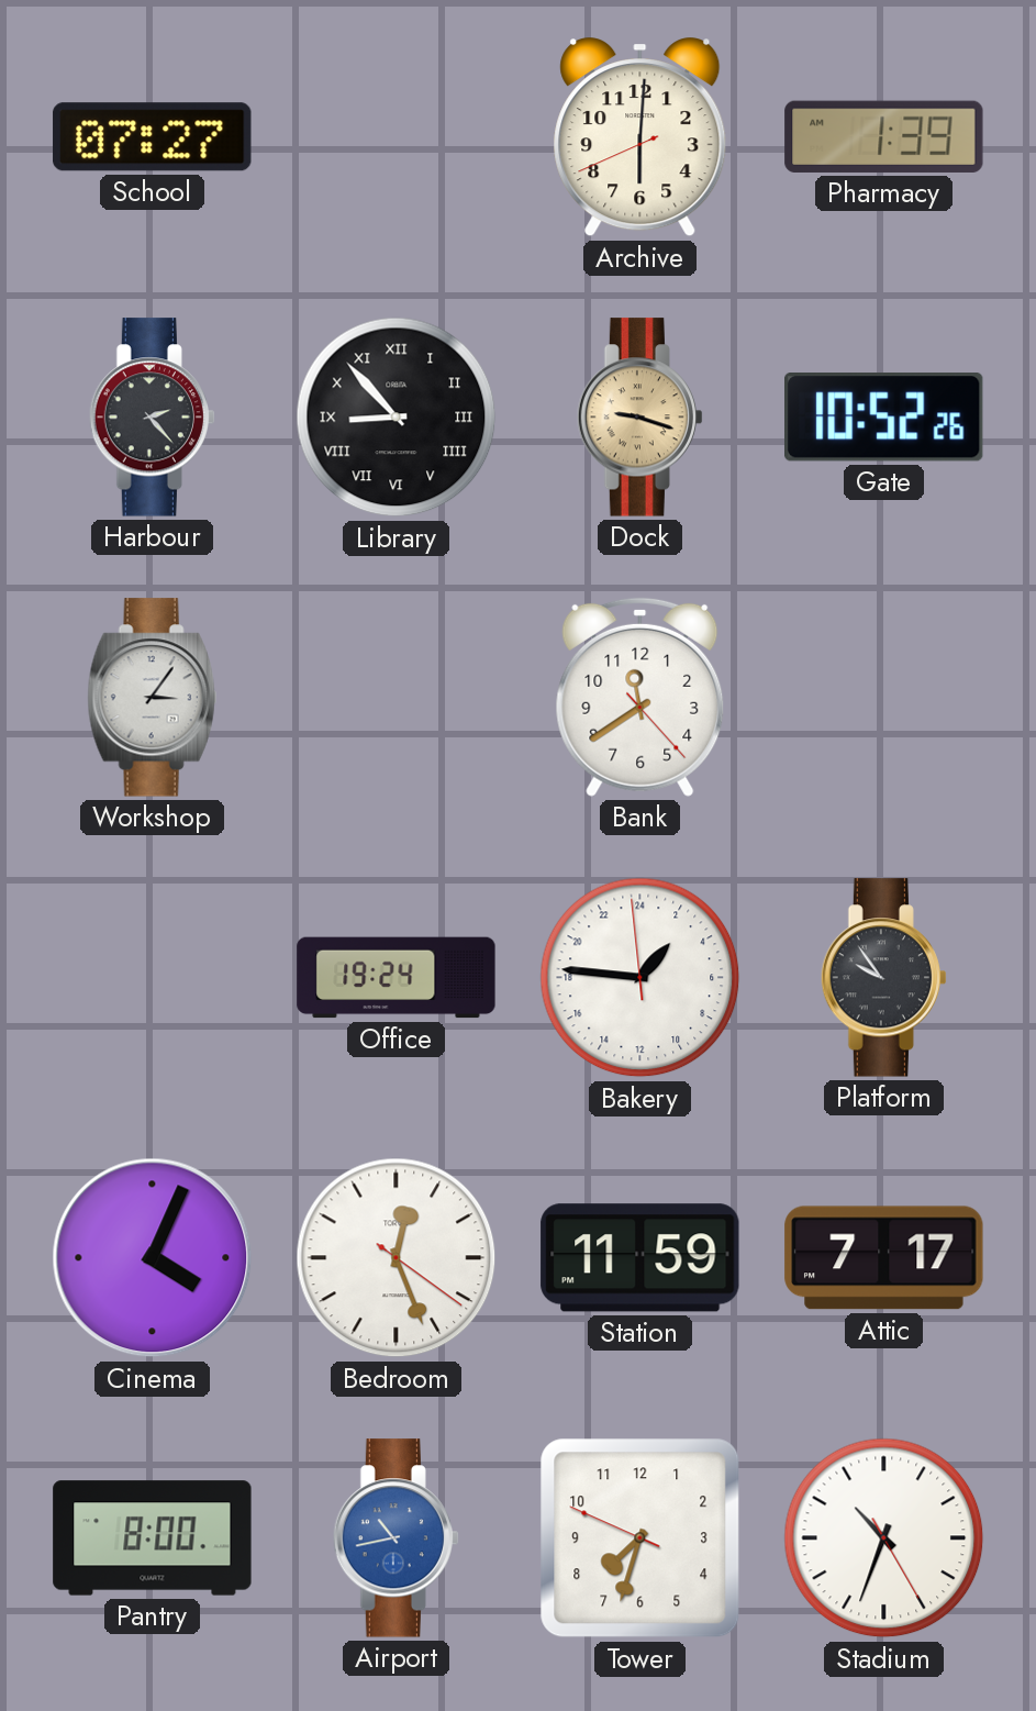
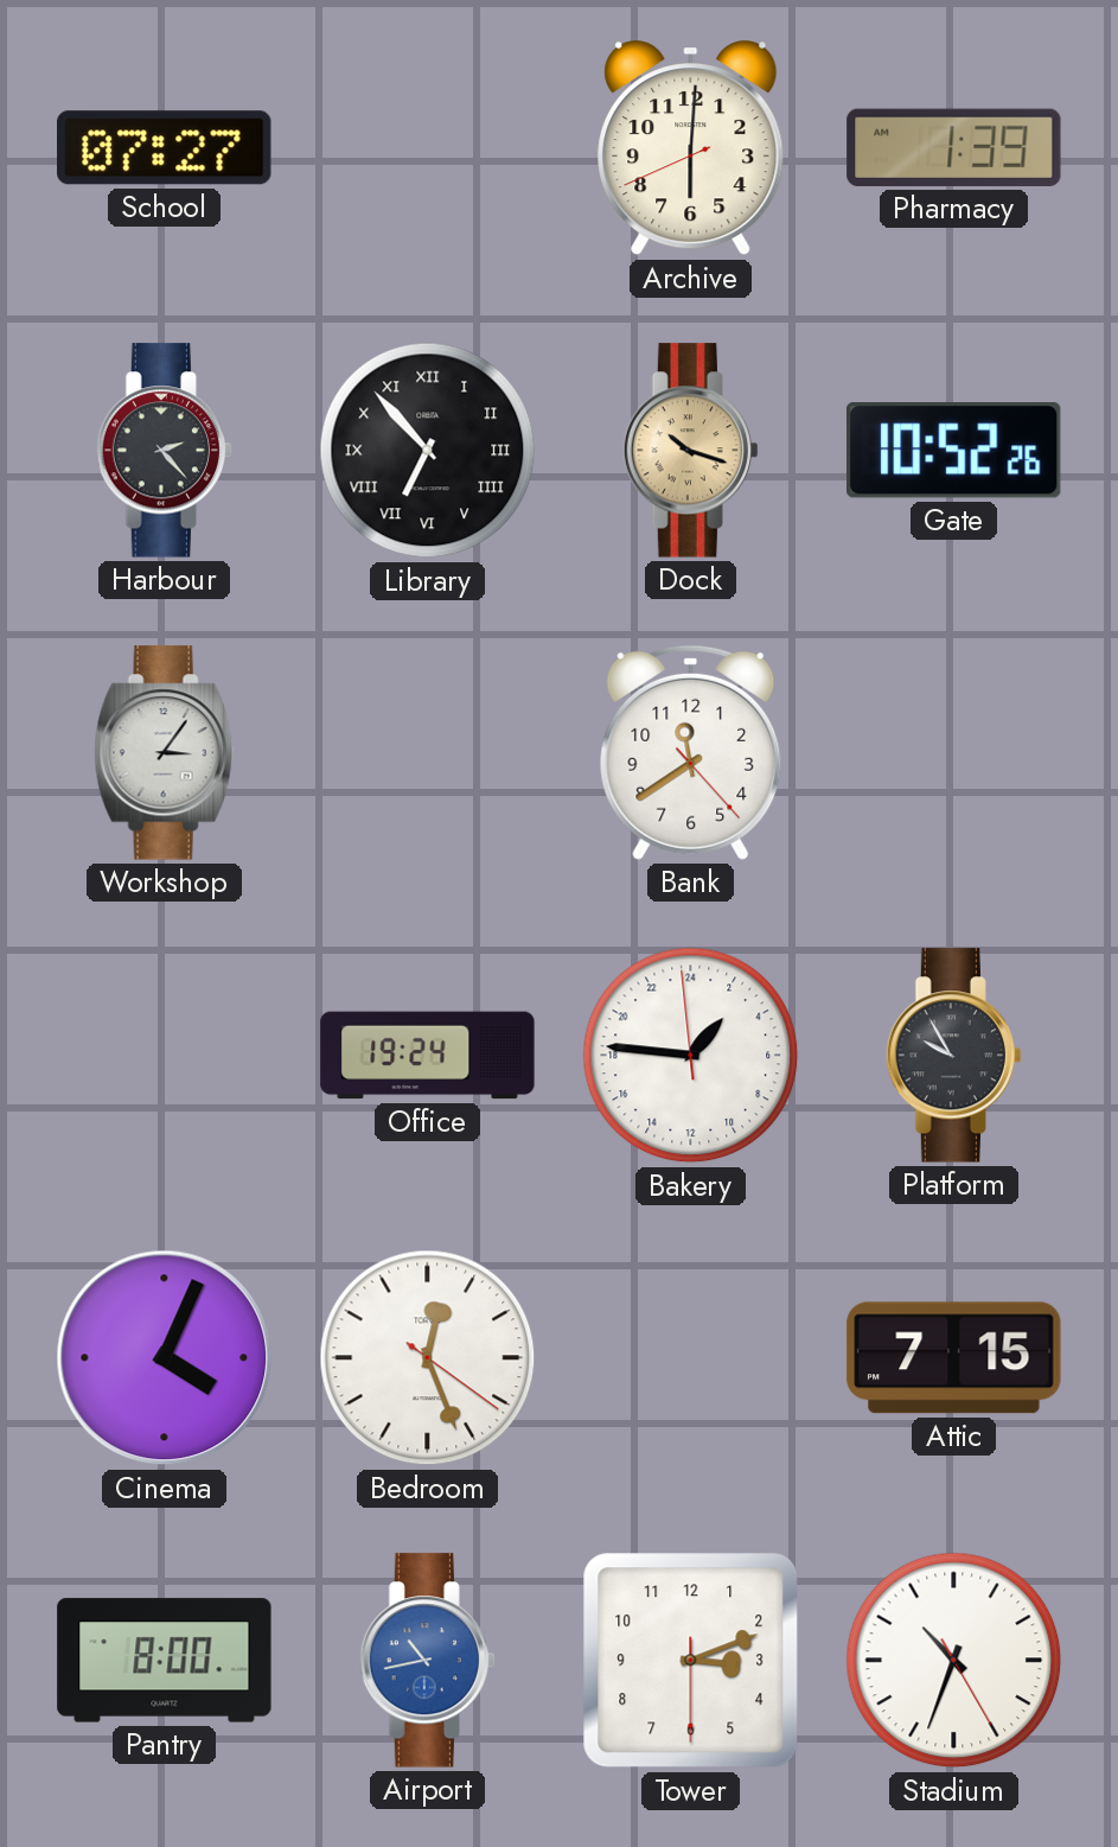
Library: 8:53 -> 6:53 (428, 451)
Dock: 9:18 -> 10:18 (690, 451)
Platform: 9:54 -> 9:55 (953, 1056)
Station: 11:59 -> none (640, 1258)
Attic: 7:17 -> 7:15 (954, 1358)
Tower: 7:32 -> 3:11 (691, 1661)
